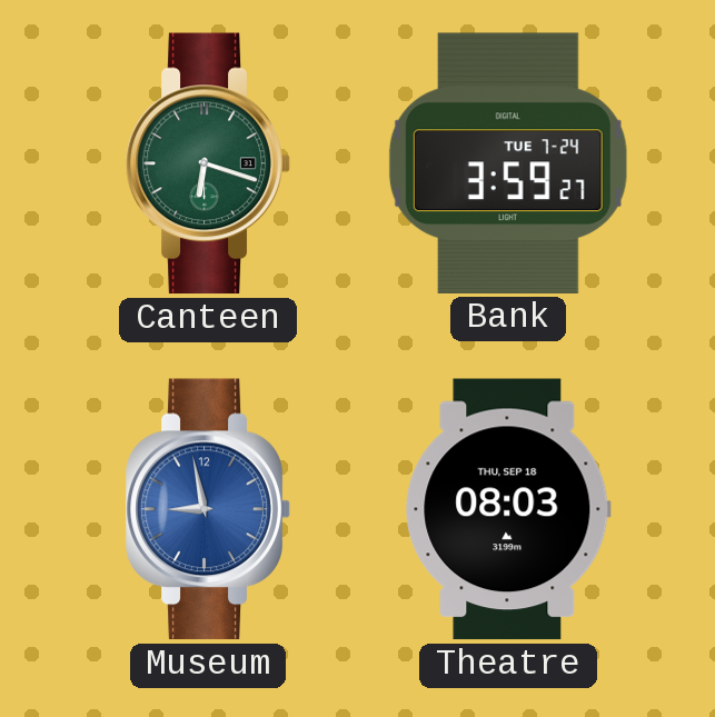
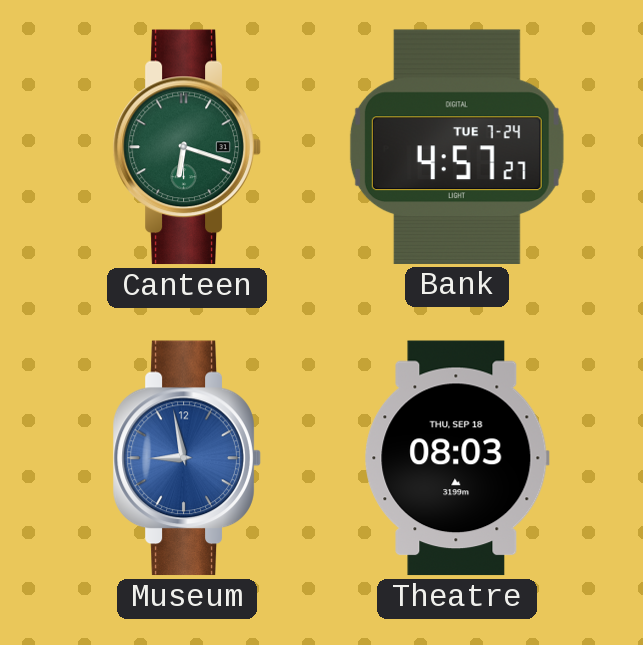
Bank: 3:59 -> 4:57 (457, 147)
